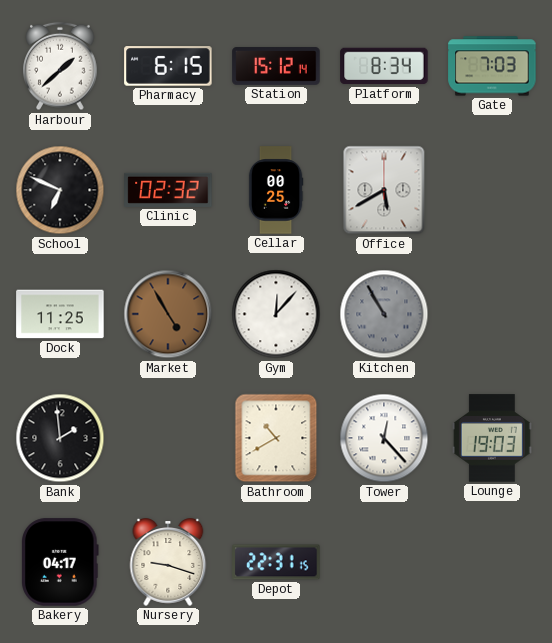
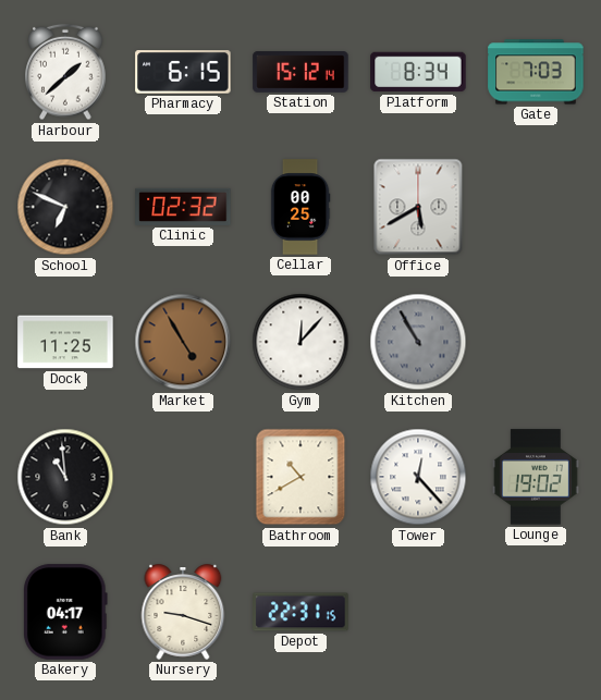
Bank: 1:59 -> 10:59 (65, 477)
Lounge: 19:03 -> 19:02 (536, 477)
